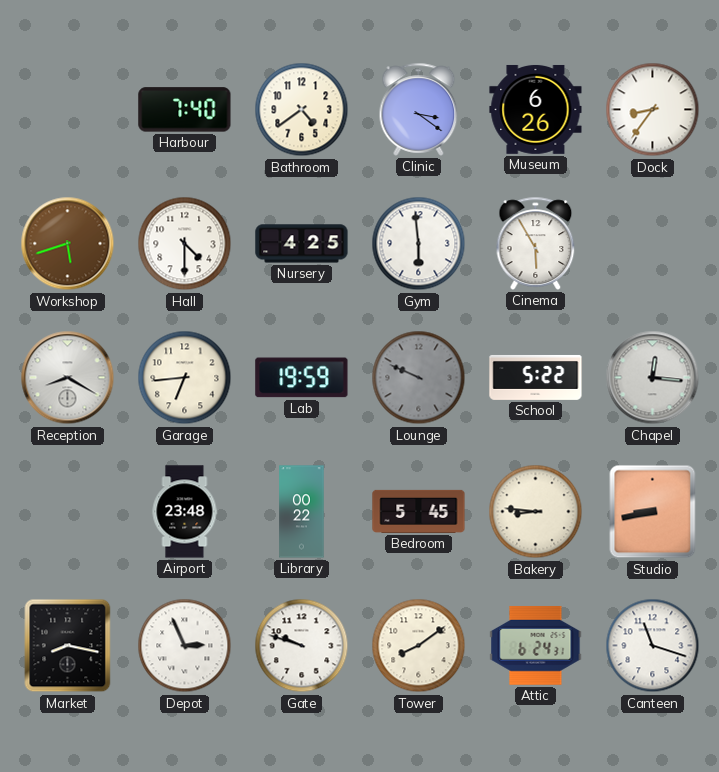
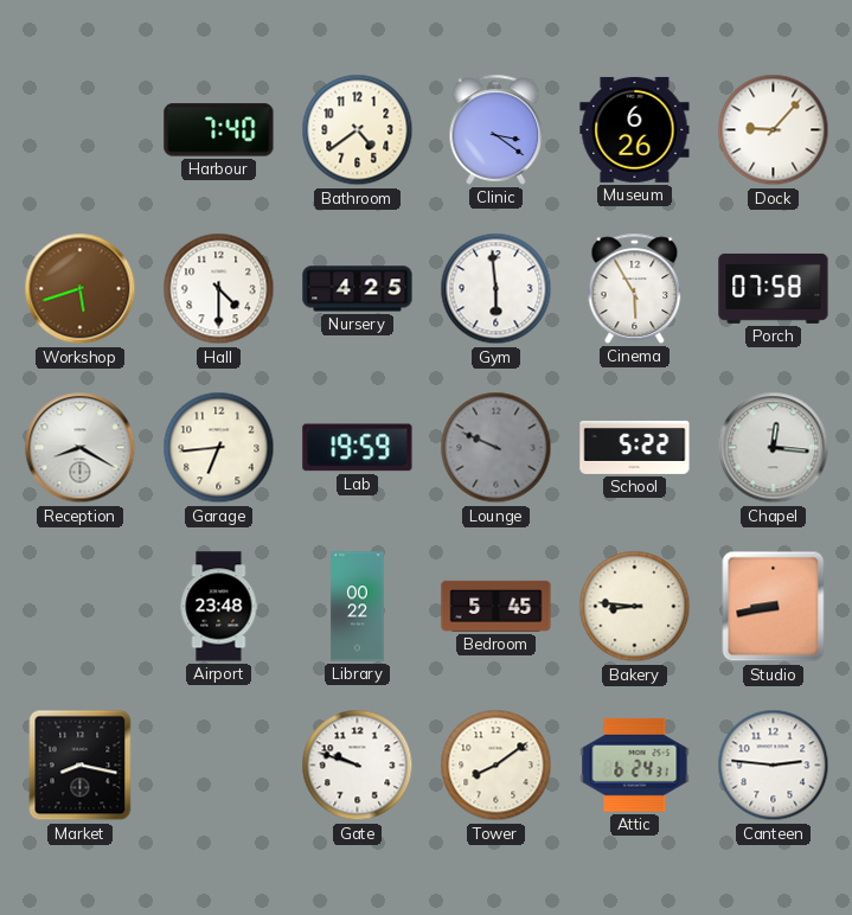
Dock: 8:36 -> 9:07 (774, 130)
Porch: none -> 07:58 (774, 288)
Depot: 2:56 -> none (185, 646)
Canteen: 11:18 -> 2:46 (774, 766)
